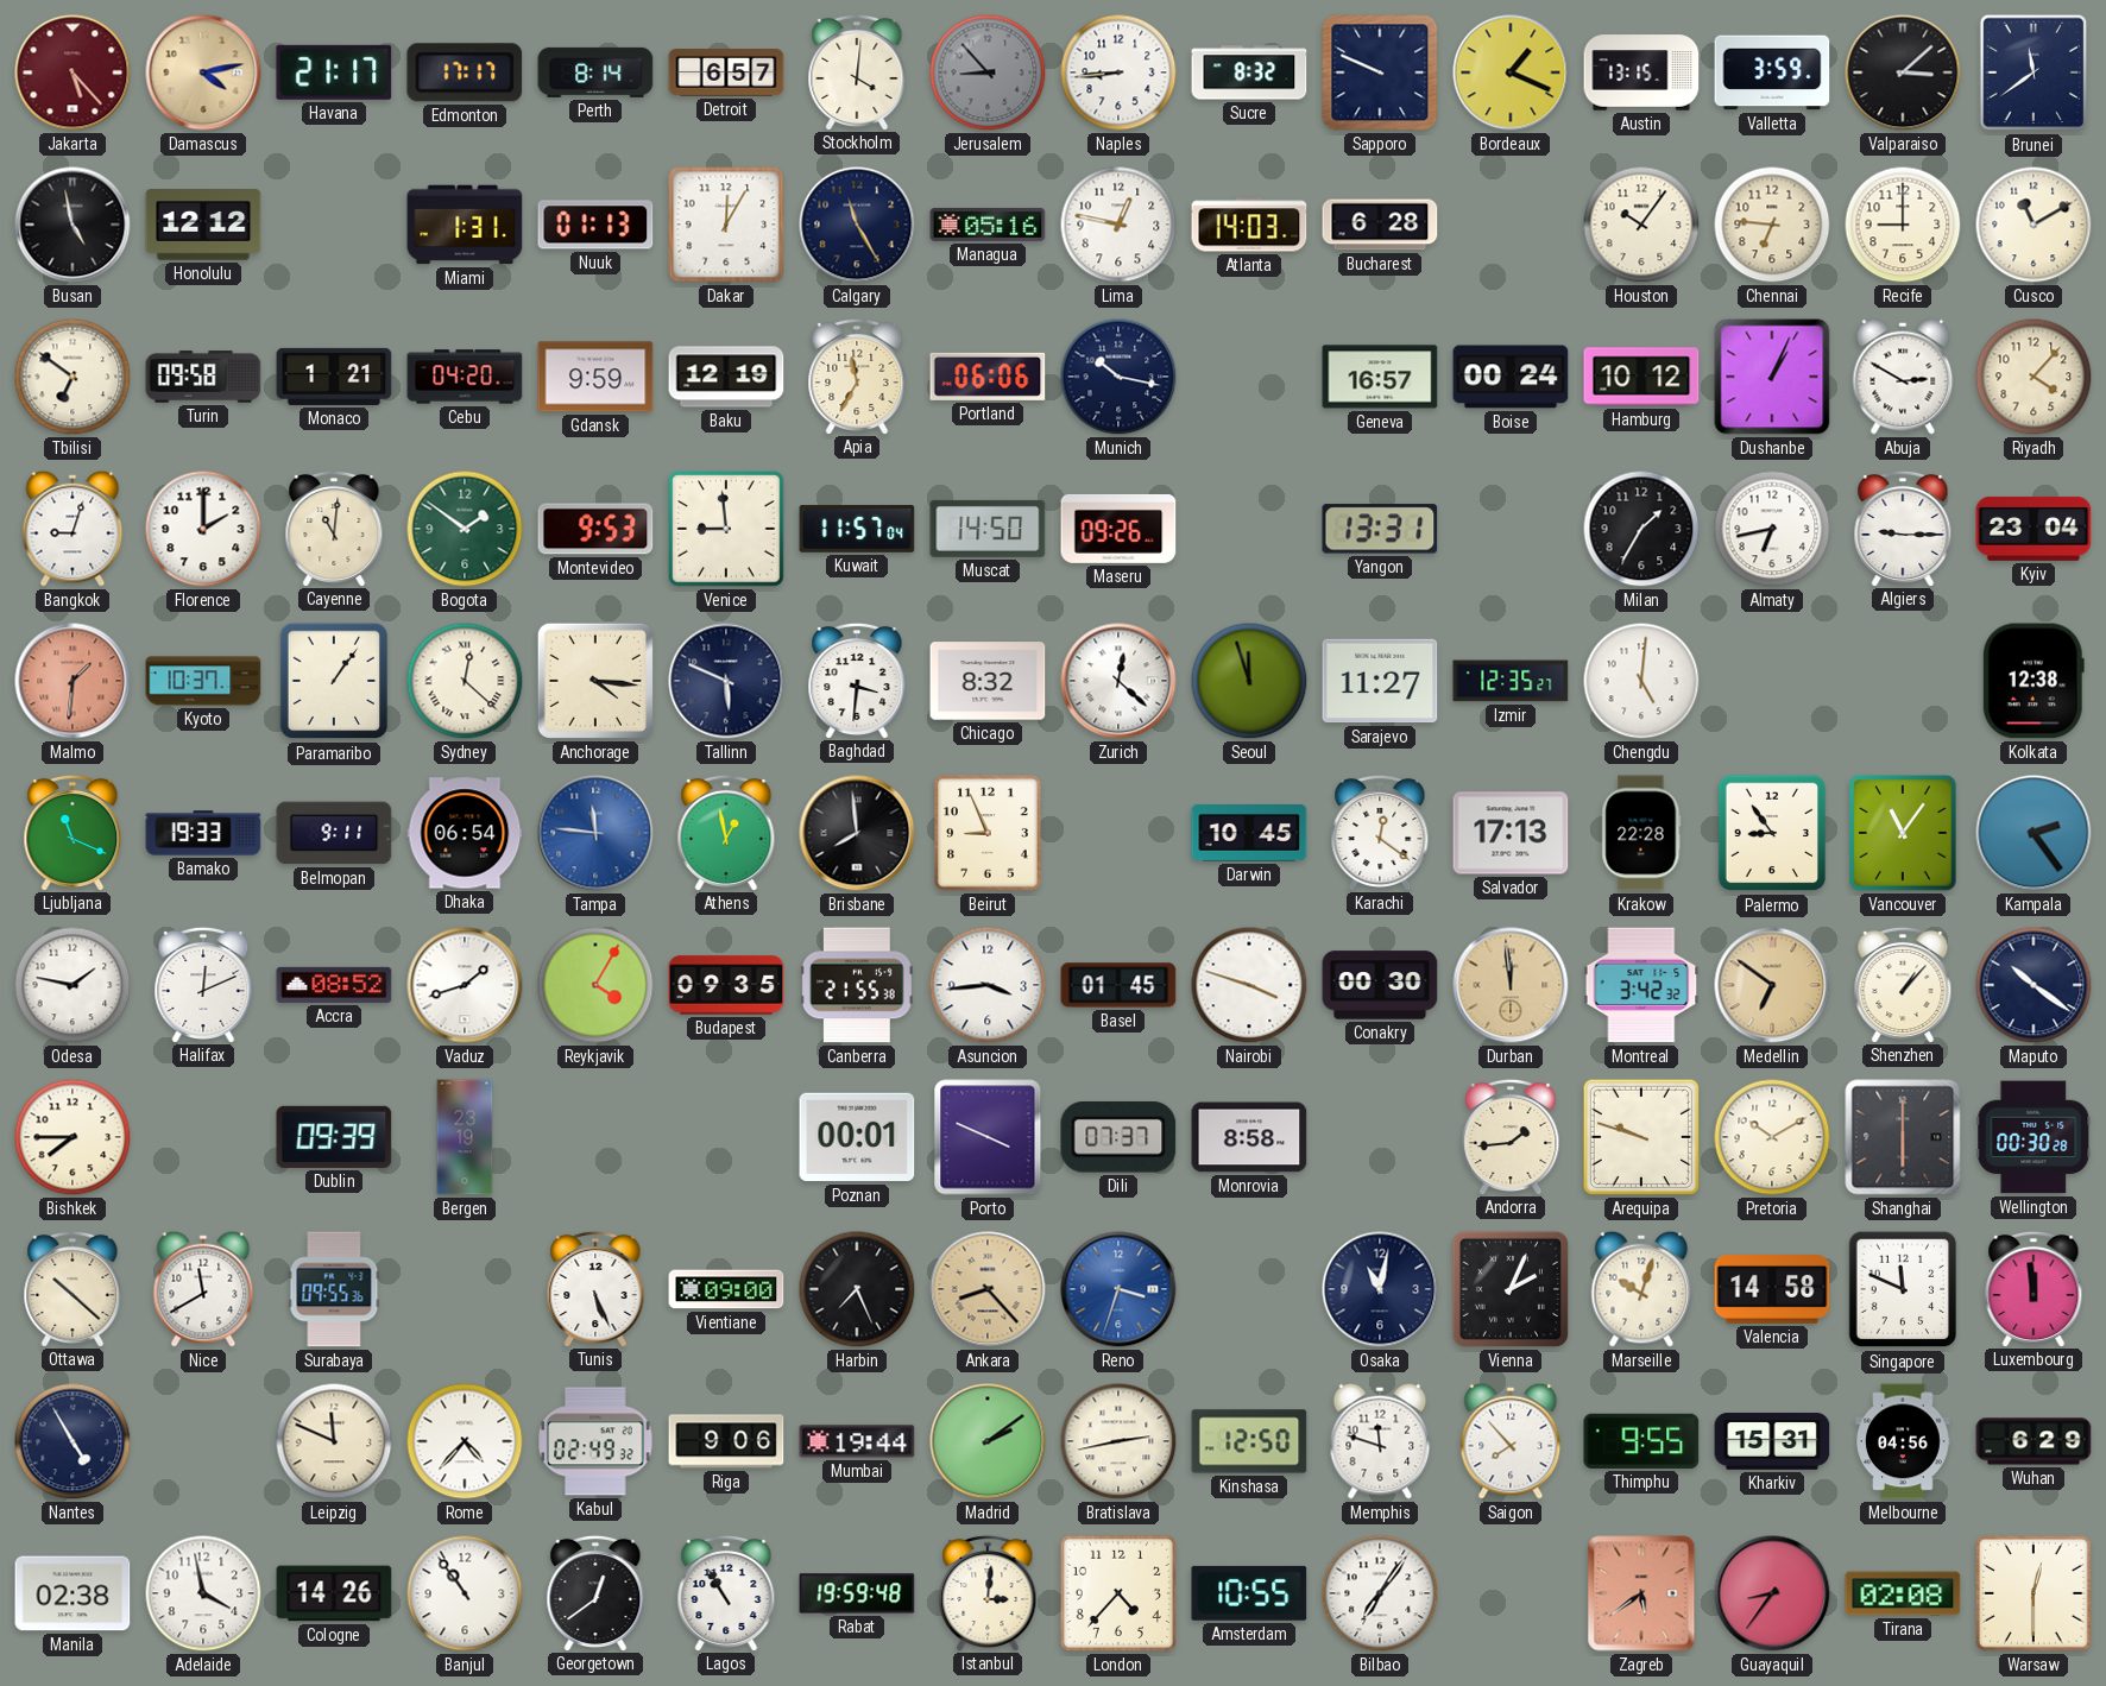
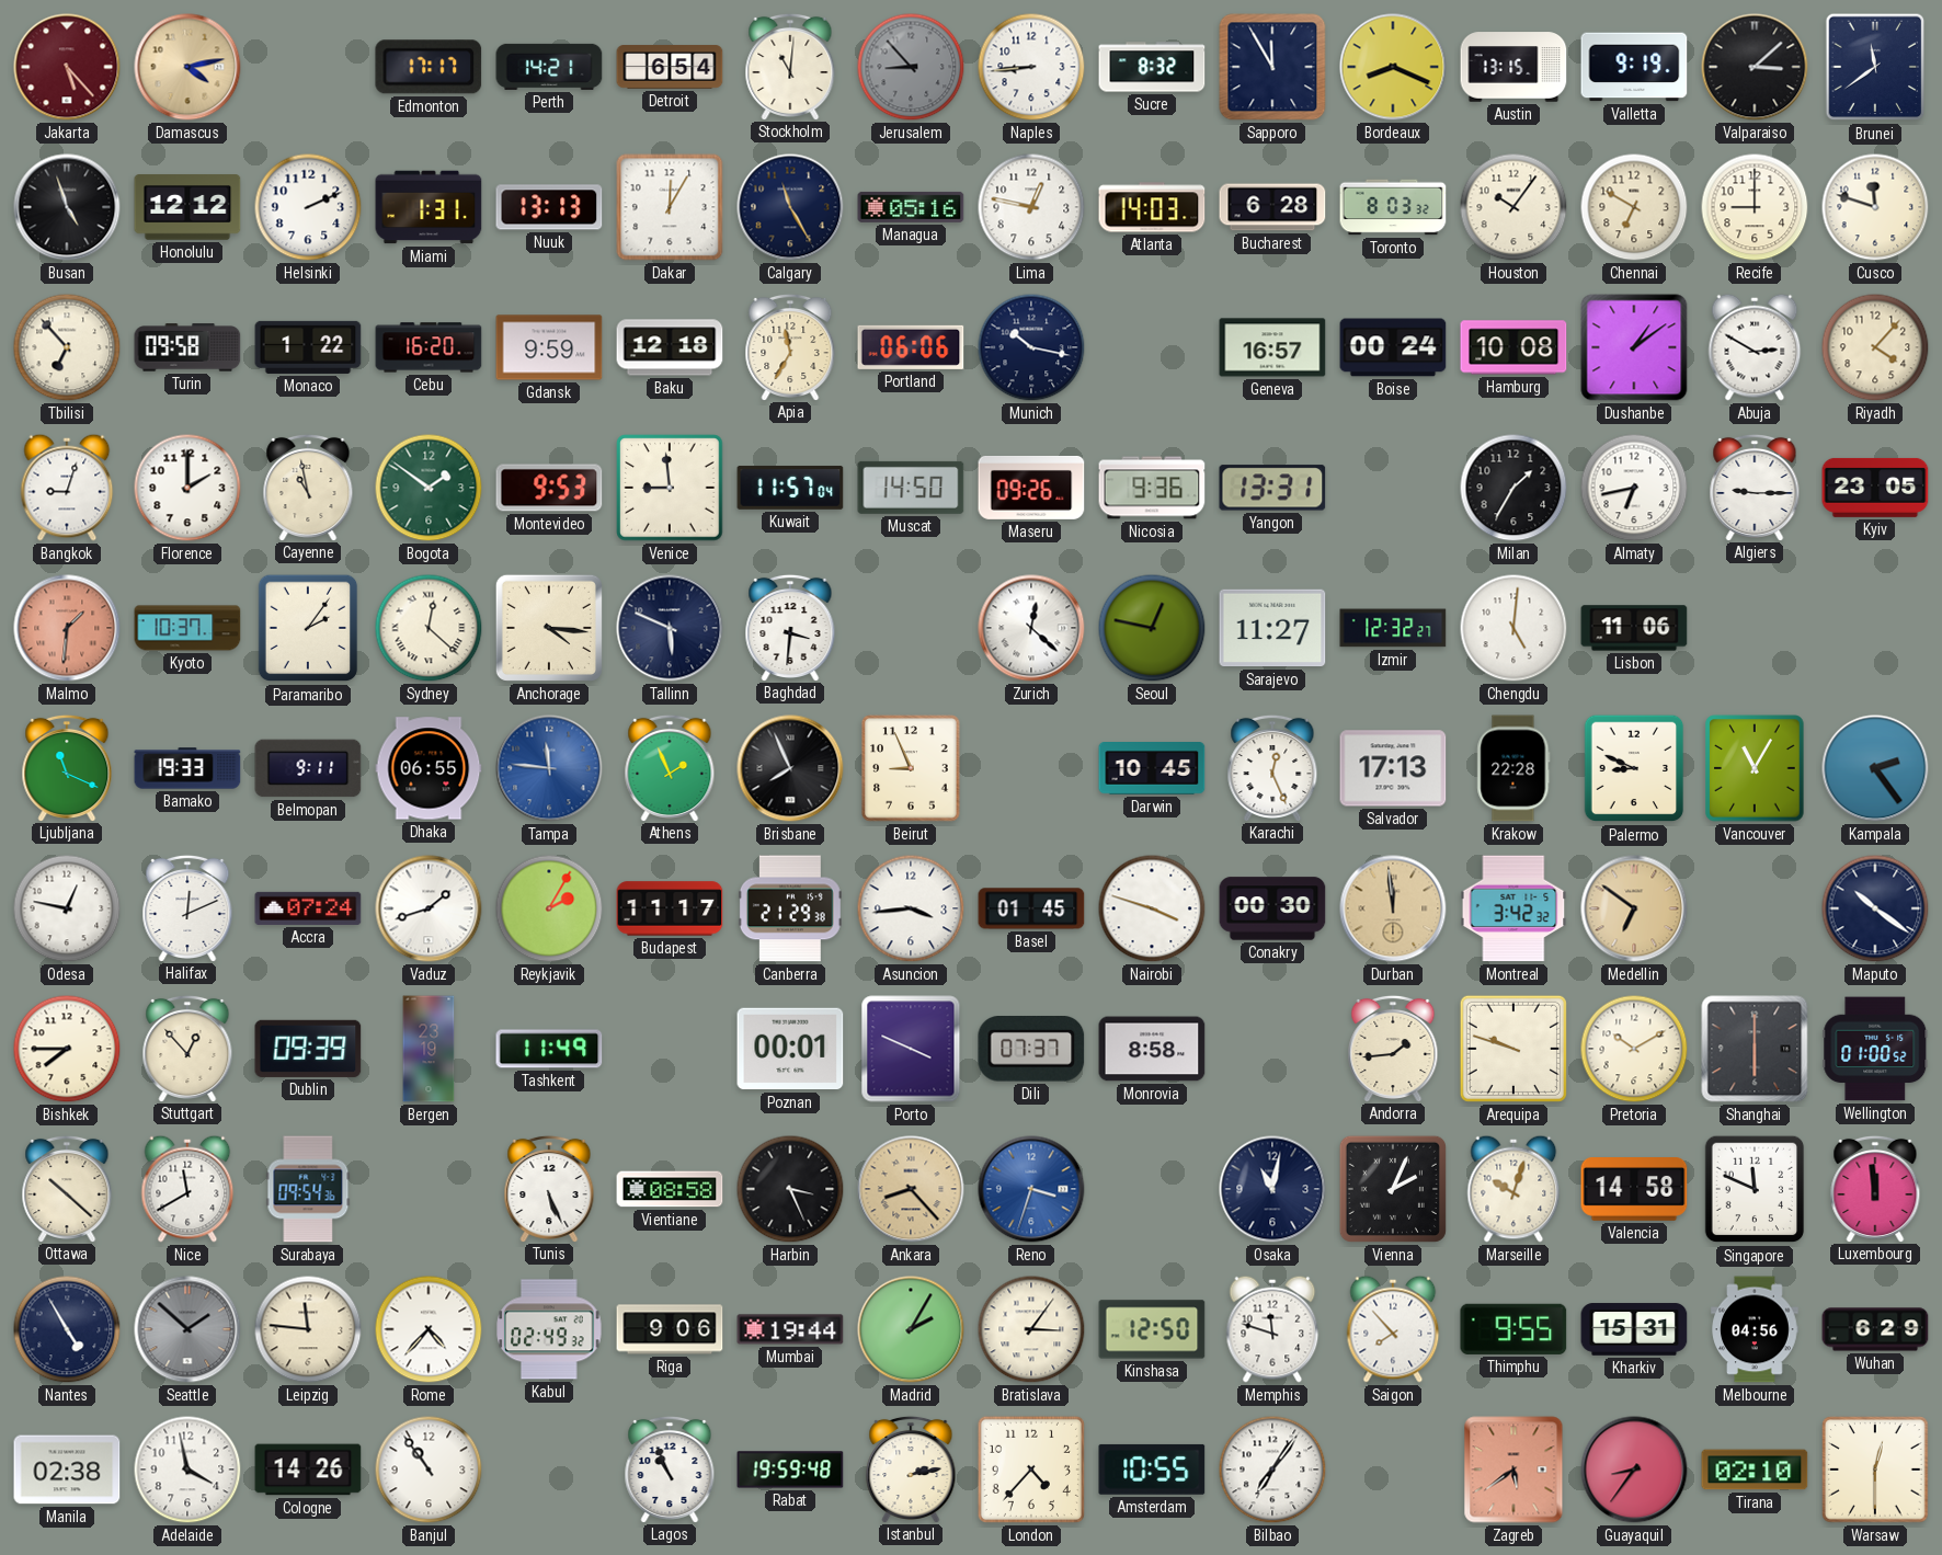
Havana: 21:17 -> none (334, 72)
Perth: 8:14 -> 14:21 (549, 67)
Detroit: 6:57 -> 6:54 (670, 67)
Stockholm: 4:01 -> 11:01 (790, 66)
Sapporo: 9:49 -> 11:55 (1272, 67)
Bordeaux: 1:19 -> 8:19 (1393, 67)
Valletta: 3:59 -> 9:19 (1634, 67)
Busan: 4:58 -> 4:57 (67, 207)
Helsinki: none -> 2:11 (308, 207)
Nuuk: 01:13 -> 13:13 (549, 207)
Toronto: none -> 8:03 (1393, 207)
Chennai: 6:46 -> 6:50 (1634, 207)
Cusco: 11:10 -> 11:48 (1875, 207)
Tbilisi: 6:51 -> 6:53 (67, 347)
Monaco: 1:21 -> 1:22 (308, 347)
Cebu: 04:20 -> 16:20 (429, 347)
Baku: 12:19 -> 12:18 (670, 347)
Hamburg: 10:12 -> 10:08 (1513, 347)
Dushanbe: 1:04 -> 1:09 (1634, 347)
Cayenne: 11:01 -> 10:58 (308, 487)
Nicosia: none -> 9:36 (1152, 488)
Kyiv: 23:04 -> 23:05 (1875, 488)
Paramaribo: 1:06 -> 2:06 (308, 628)
Chicago: 8:32 -> none (988, 681)
Seoul: 11:57 -> 12:47 (1152, 628)
Izmir: 12:35 -> 12:32 (1393, 628)
Lisbon: none -> 11:06 (1634, 628)
Kolkata: 12:38 -> none (2034, 681)
Dhaka: 06:54 -> 06:55 (429, 768)
Athens: 12:58 -> 1:56 (670, 767)
Brisbane: 7:59 -> 7:56 (790, 768)
Karachi: 12:21 -> 12:26 (1272, 767)
Palermo: 8:54 -> 8:49 (1634, 768)
Vancouver: 11:06 -> 11:05 (1755, 768)
Odesa: 1:47 -> 12:47 (67, 908)
Accra: 08:52 -> 07:24 (308, 908)
Reykjavik: 4:05 -> 2:05 (549, 908)
Budapest: 09:35 -> 11:17 (670, 908)
Canberra: 21:55 -> 21:29 (790, 908)
Shenzhen: 1:07 -> none (1903, 984)
Stuttgart: none -> 12:53 (187, 1048)
Tashkent: none -> 11:49 (549, 1049)
Wellington: 00:30 -> 01:00 (1875, 1049)
Surabaya: 09:55 -> 09:54 (308, 1189)
Vientiane: 09:00 -> 08:58 (670, 1189)
Harbin: 7:26 -> 3:26 (790, 1189)
Seattle: none -> 1:52 (187, 1329)
Leipzig: 11:49 -> 11:46 (308, 1329)
Madrid: 2:09 -> 2:05 (911, 1329)
Bratislava: 2:43 -> 3:06 (1031, 1329)
Georgetown: 12:39 -> none (595, 1592)
Lagos: 10:55 -> 10:56 (670, 1468)
Istanbul: 3:01 -> 2:13 (911, 1468)
Tirana: 02:08 -> 02:10 (1755, 1470)
